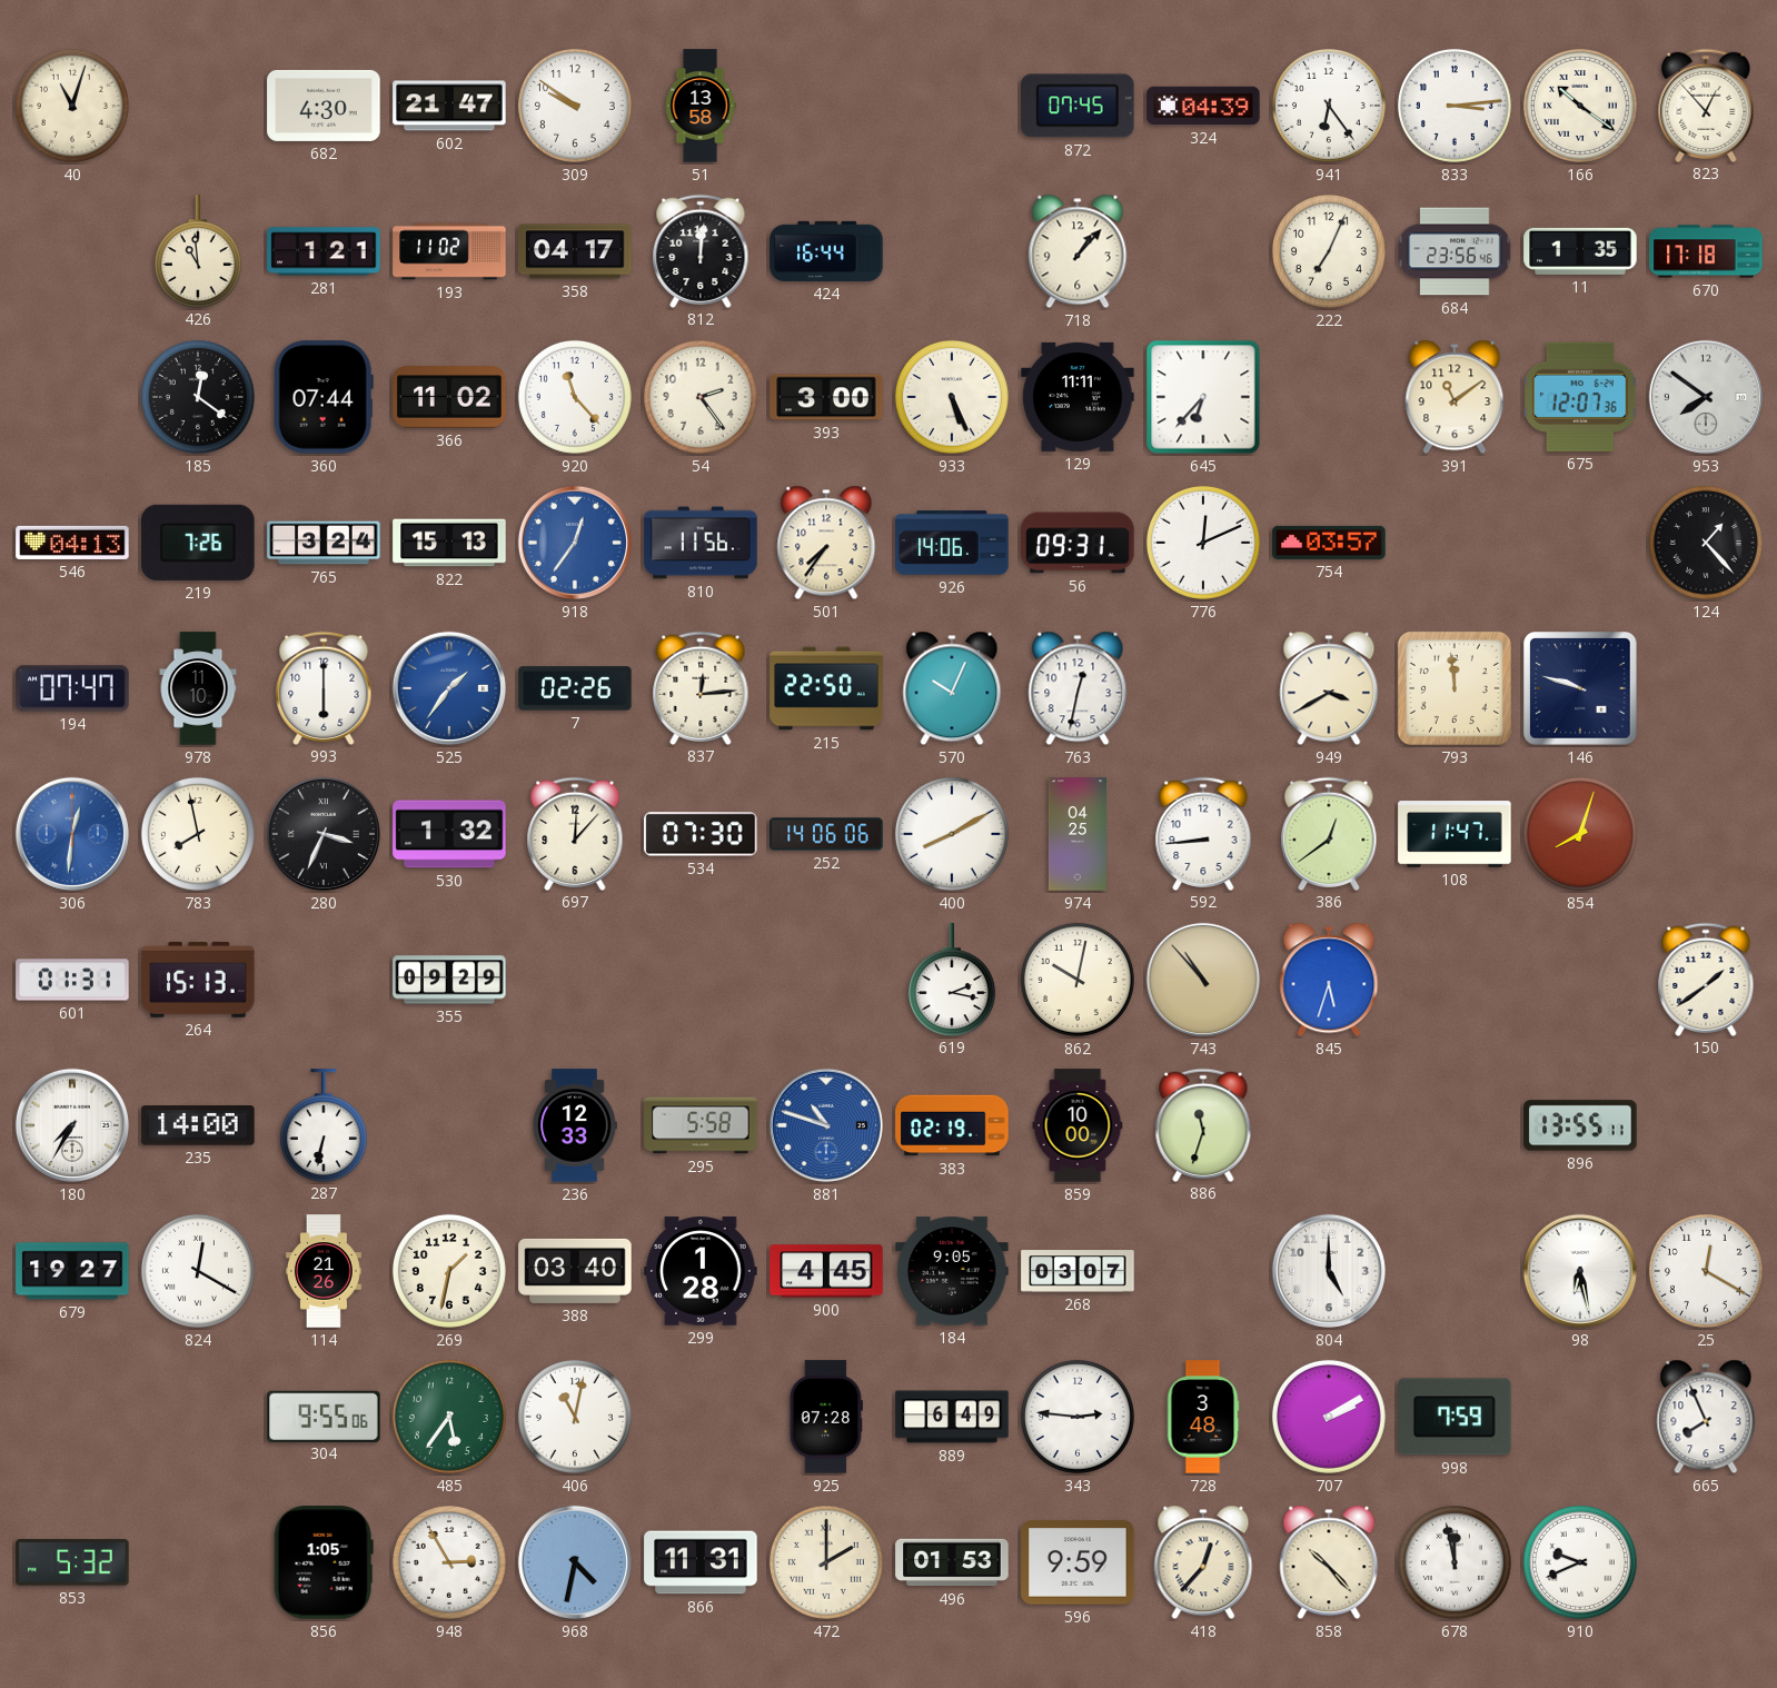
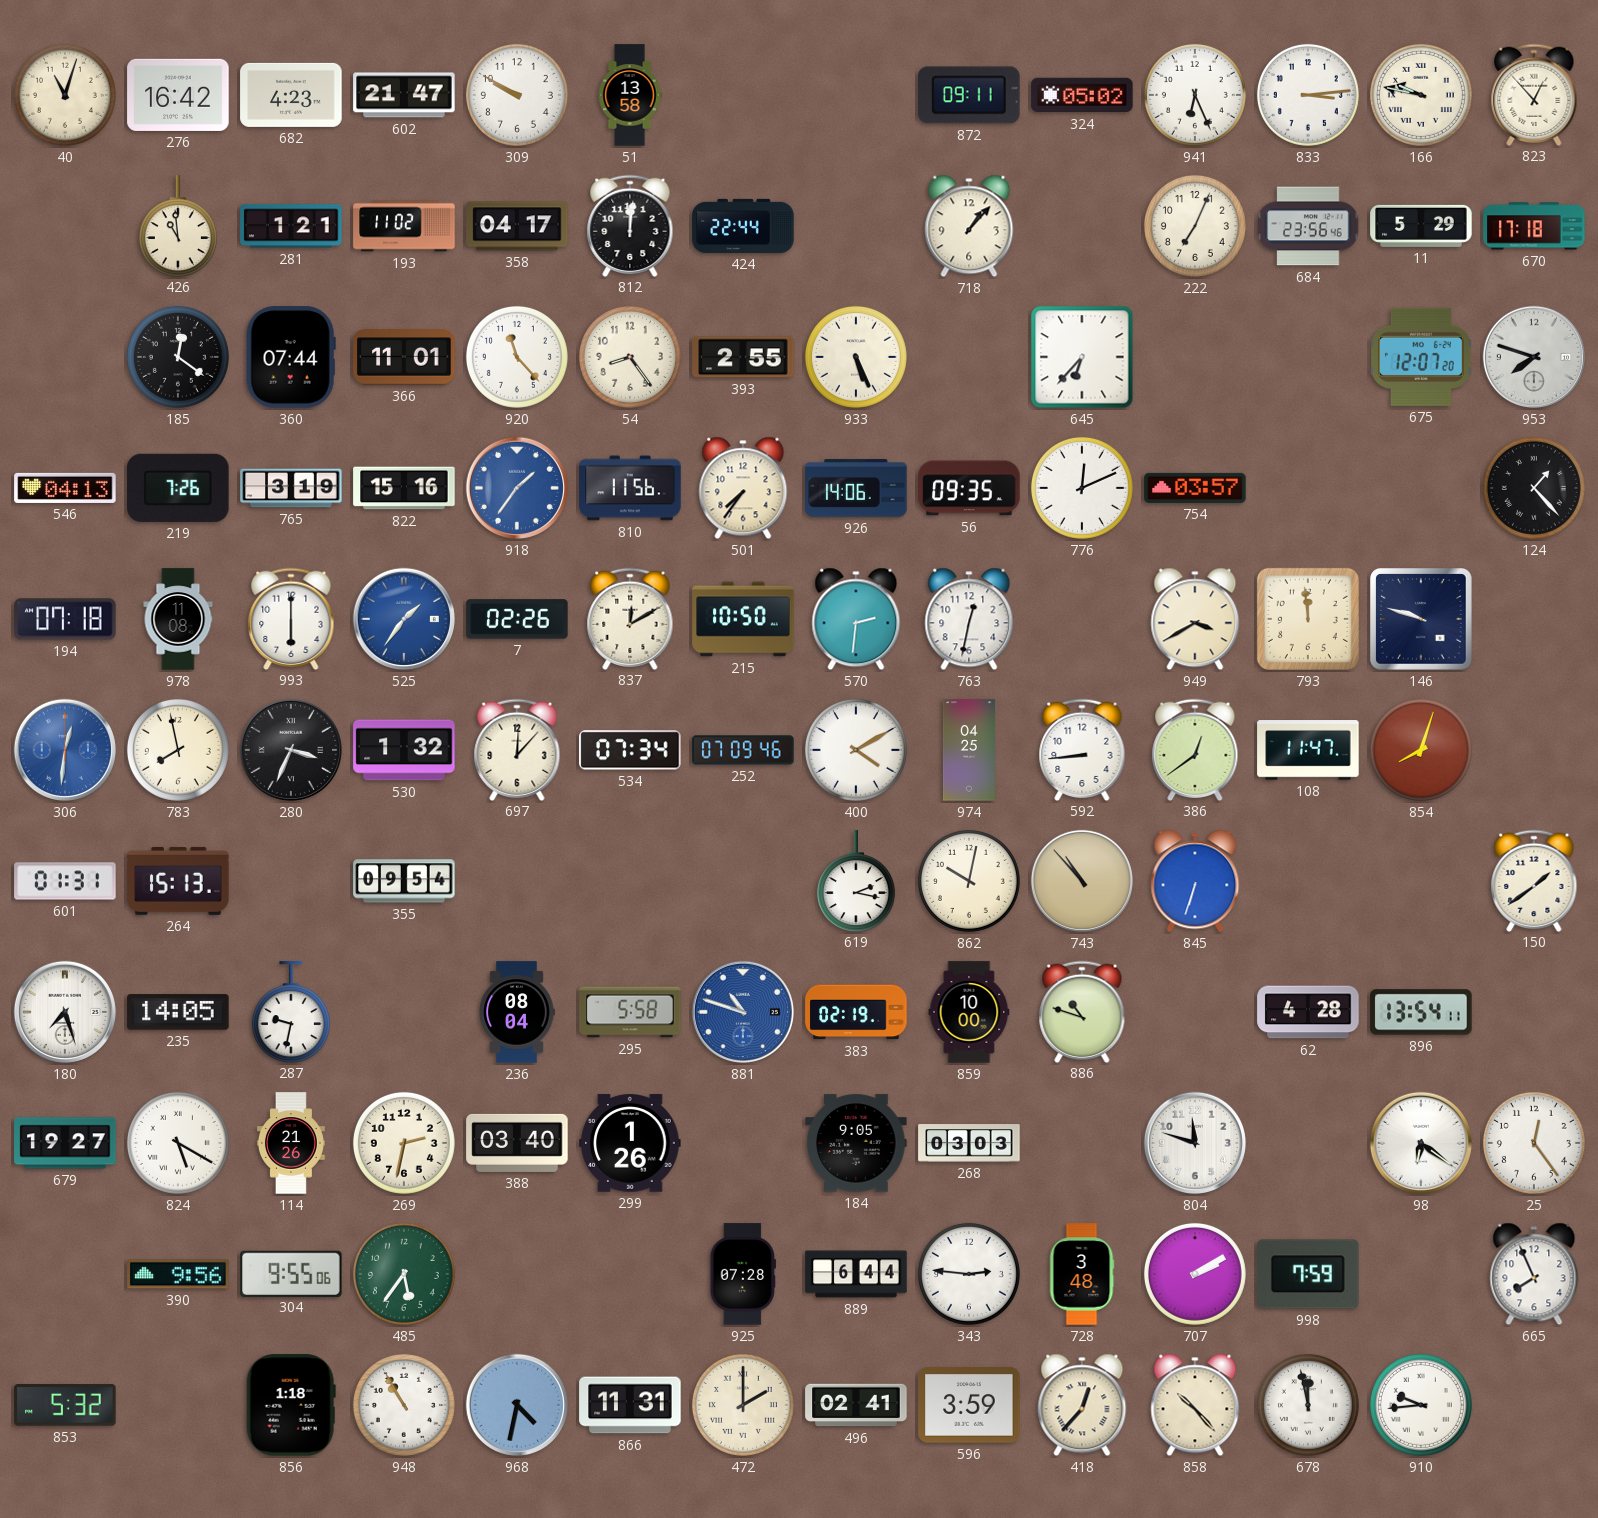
276: none -> 16:42 (178, 95)
682: 4:30 -> 4:23 (291, 95)
309: 9:51 -> 9:50 (517, 95)
872: 07:45 -> 09:11 (969, 95)
324: 04:39 -> 05:02 (1082, 95)
941: 6:24 -> 6:26 (1195, 95)
166: 10:21 -> 9:47 (1421, 95)
424: 16:44 -> 22:44 (743, 226)
11: 1:35 -> 5:29 (1421, 226)
366: 11:02 -> 11:01 (404, 357)
54: 2:24 -> 8:24 (630, 357)
393: 3:00 -> 2:55 (743, 357)
129: 11:11 -> none (1078, 397)
391: 11:09 -> none (1455, 397)
675: 12:07:36 -> 12:07:20 (1421, 357)
953: 7:51 -> 7:48 (1534, 357)
765: 3:24 -> 3:19 (291, 488)
822: 15:13 -> 15:16 (404, 488)
918: 12:36 -> 1:36 (517, 488)
56: 09:31 -> 09:35 (969, 488)
194: 07:47 -> 07:18 (65, 619)
978: 11:10 -> 11:08 (178, 619)
837: 12:14 -> 12:10 (630, 618)
215: 22:50 -> 10:50 (743, 619)
570: 10:04 -> 2:31 (856, 619)
534: 07:30 -> 07:34 (630, 750)
252: 14:06 -> 07:09 (743, 750)
400: 8:10 -> 4:10 (856, 750)
355: 09:29 -> 09:54 (404, 881)
845: 5:33 -> 6:33 (1195, 881)
180: 7:35 -> 7:27 (65, 1012)
235: 14:00 -> 14:05 (178, 1012)
287: 6:32 -> 9:32 (291, 1012)
236: 12:33 -> 08:04 (517, 1012)
886: 11:33 -> 10:48 (1082, 1011)
62: none -> 4:28 (1308, 1012)
896: 13:55 -> 13:54 (1421, 1012)
824: 12:20 -> 5:20 (178, 1143)
269: 1:32 -> 2:32 (404, 1143)
299: 1:28 -> 1:26 (630, 1143)
900: 4:45 -> none (826, 1271)
268: 03:07 -> 03:03 (969, 1143)
804: 5:00 -> 11:48 (1195, 1143)
98: 6:28 -> 6:21 (1421, 1143)
25: 12:20 -> 12:24 (1534, 1143)
390: none -> 9:56 (178, 1274)
406: 11:02 -> none (575, 1417)
889: 6:49 -> 6:44 (856, 1274)
856: 1:05 -> 1:18 (291, 1405)
948: 2:55 -> 10:55 (404, 1405)
496: 01:53 -> 02:41 (856, 1405)
596: 9:59 -> 3:59 (969, 1405)
910: 9:41 -> 9:44 (1421, 1405)
